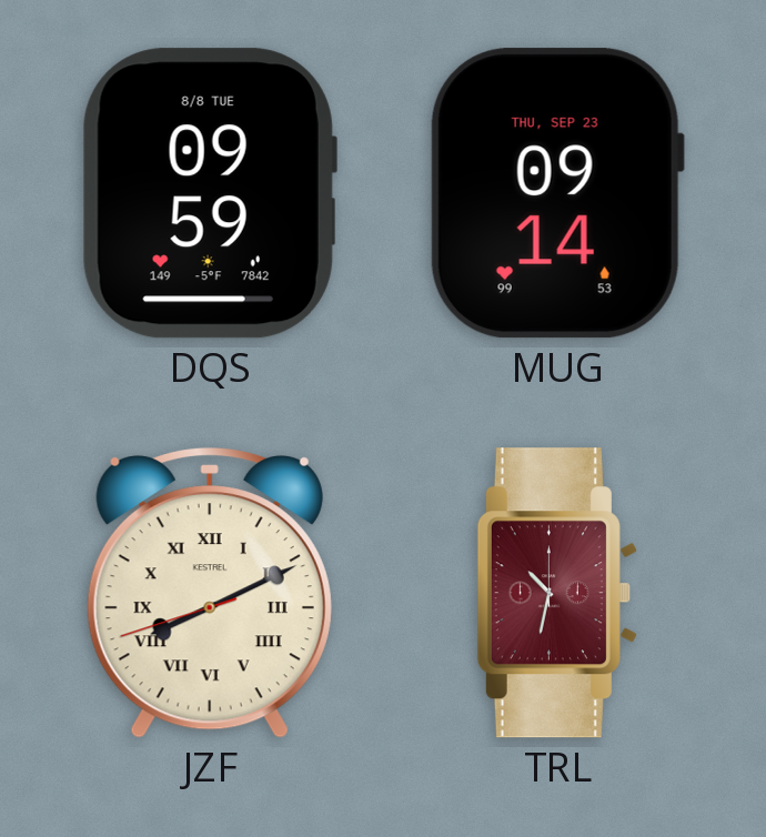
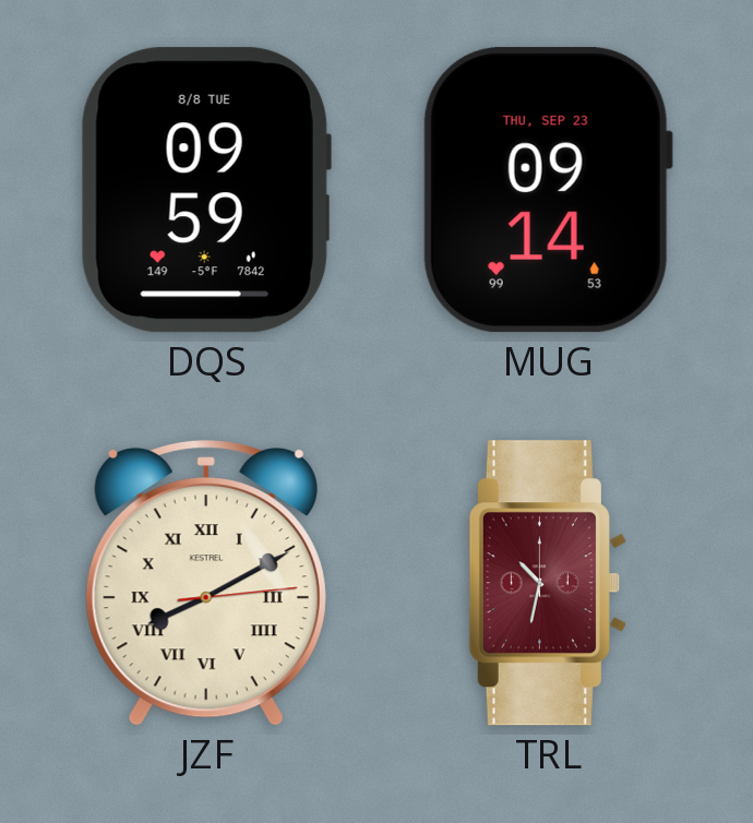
JZF: 8:10:42 -> 8:10:14 (206, 584)
